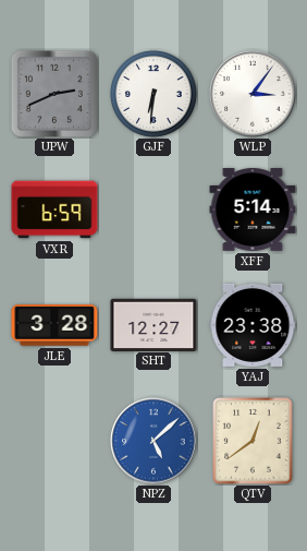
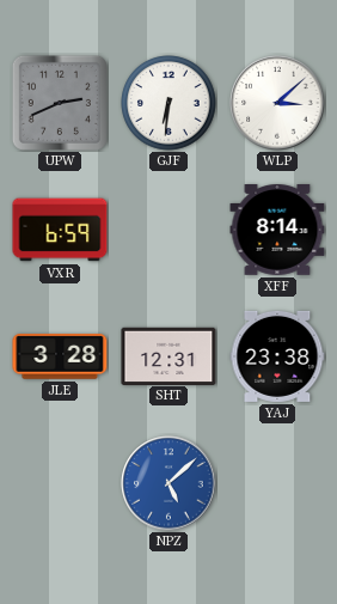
WLP: 3:06 -> 3:08 (277, 103)
XFF: 5:14 -> 8:14 (277, 231)
SHT: 12:27 -> 12:31 (168, 355)
QTV: 12:39 -> none (253, 441)
